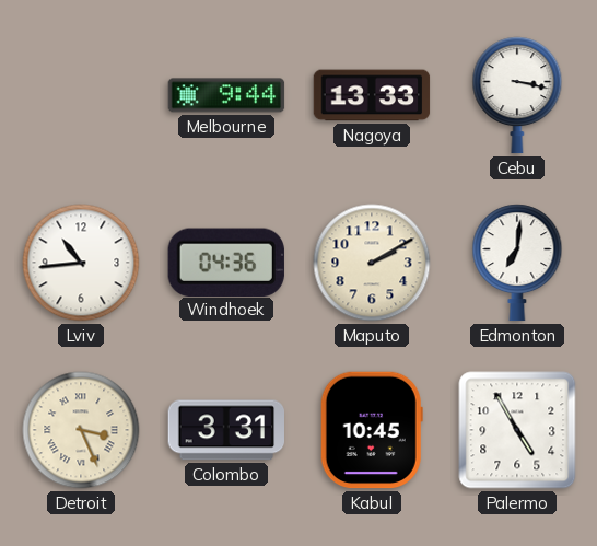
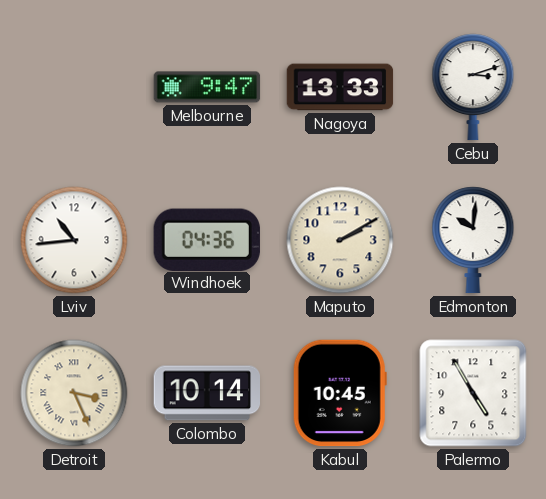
Melbourne: 9:44 -> 9:47 (207, 87)
Cebu: 3:17 -> 3:12 (473, 87)
Edmonton: 7:01 -> 10:01 (473, 240)
Colombo: 3:31 -> 10:14 (207, 393)
